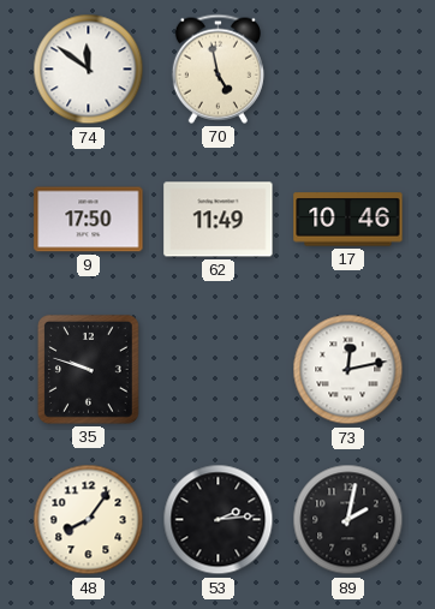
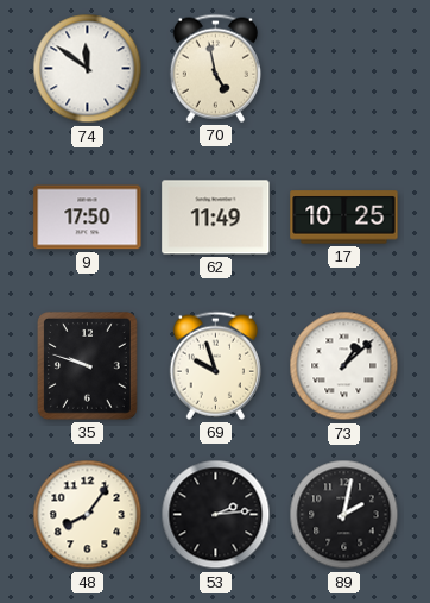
17: 10:46 -> 10:25 (344, 218)
69: none -> 9:57 (215, 365)
73: 12:13 -> 1:08 (344, 366)
